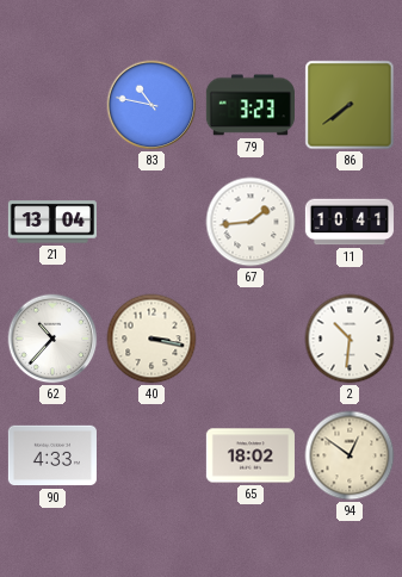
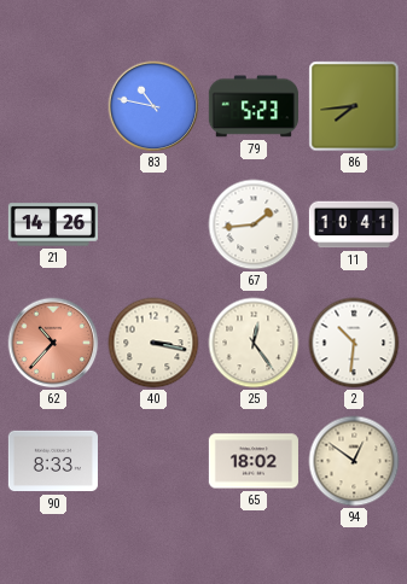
79: 3:23 -> 5:23 (254, 106)
86: 7:39 -> 7:44 (354, 106)
21: 13:04 -> 14:26 (53, 224)
62 dial: white -> salmon (53, 343)
25: none -> 12:24 (254, 343)
90: 4:33 -> 8:33 (53, 461)
